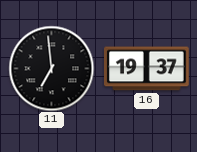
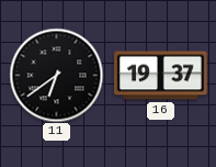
11: 6:59 -> 6:39 (56, 75)
